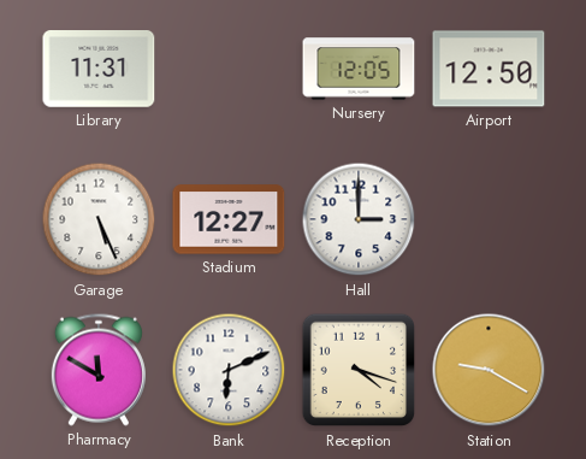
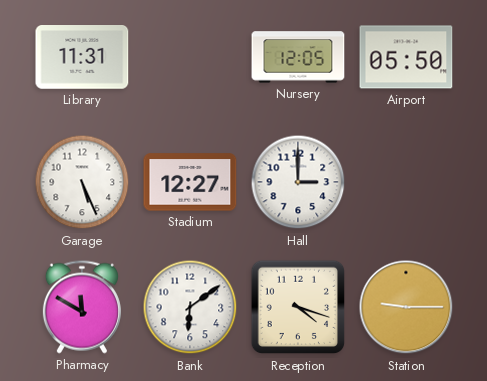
Airport: 12:50 -> 05:50 (406, 57)
Bank: 6:11 -> 6:09 (190, 307)
Station: 9:20 -> 9:15 (406, 307)
